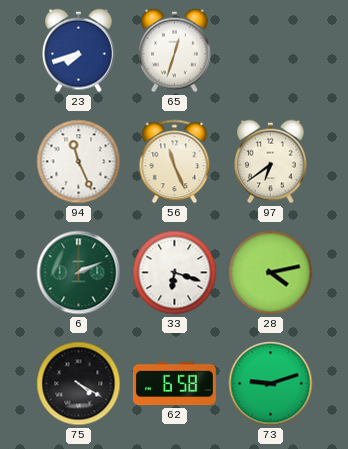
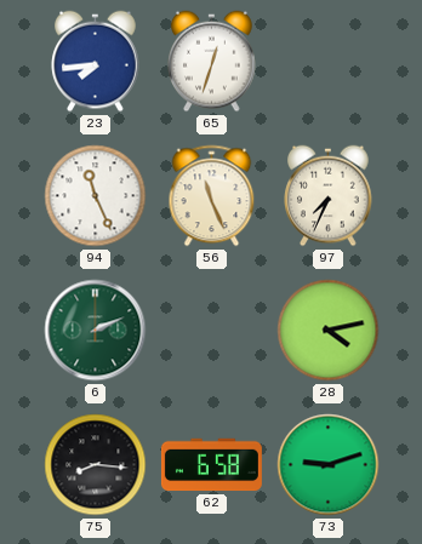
23: 7:42 -> 7:44 (96, 62)
97: 6:39 -> 7:34 (329, 196)
33: 6:18 -> none (175, 273)
75: 4:20 -> 8:16 (96, 465)
